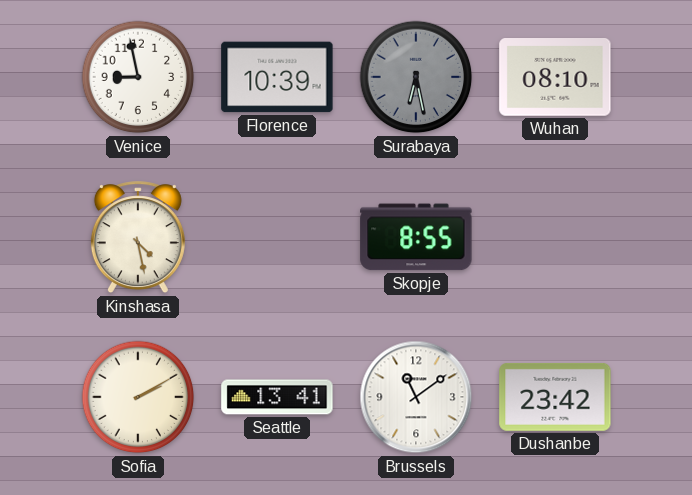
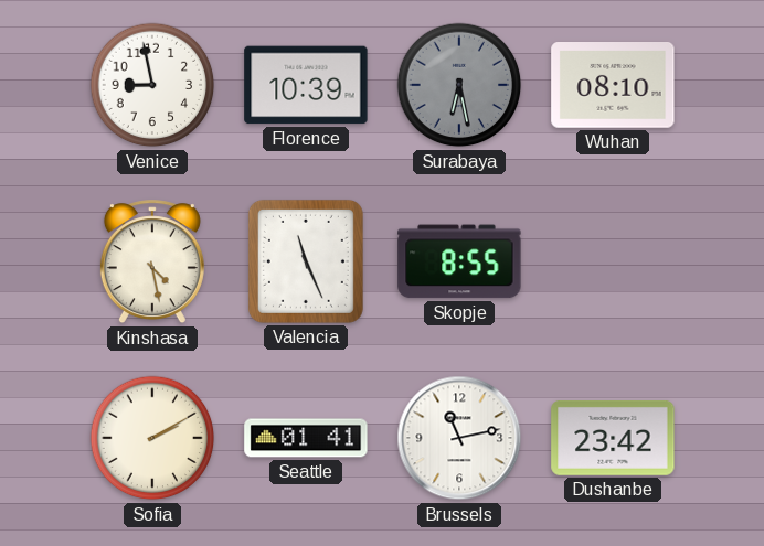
Valencia: none -> 11:26 (306, 261)
Seattle: 13:41 -> 01:41 (306, 438)
Brussels: 11:09 -> 11:13 (459, 438)
